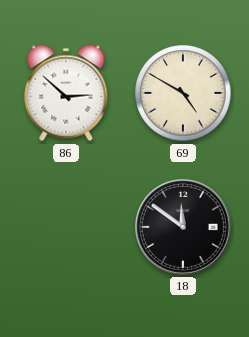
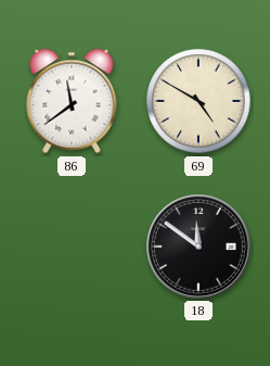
86: 2:52 -> 11:39 (72, 101)
